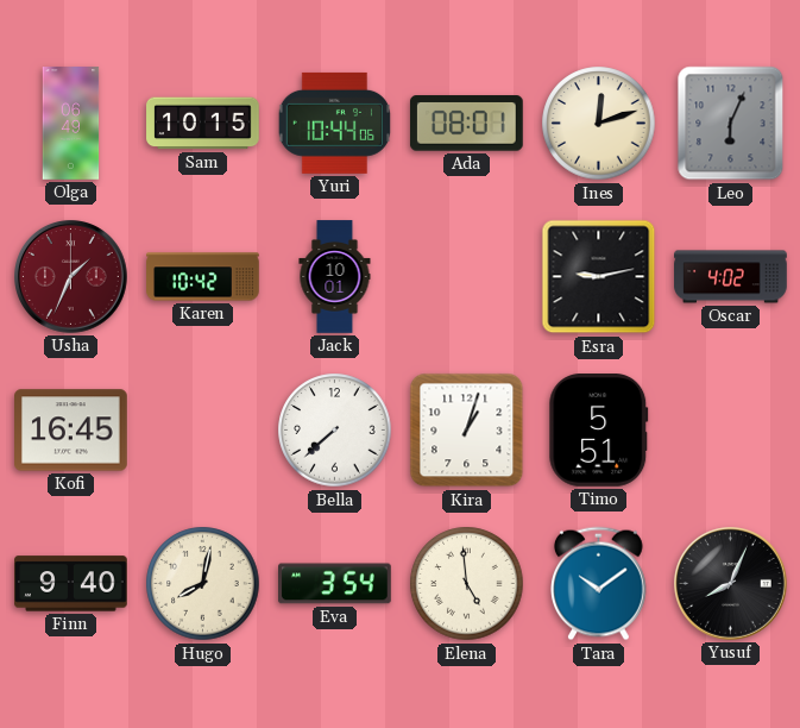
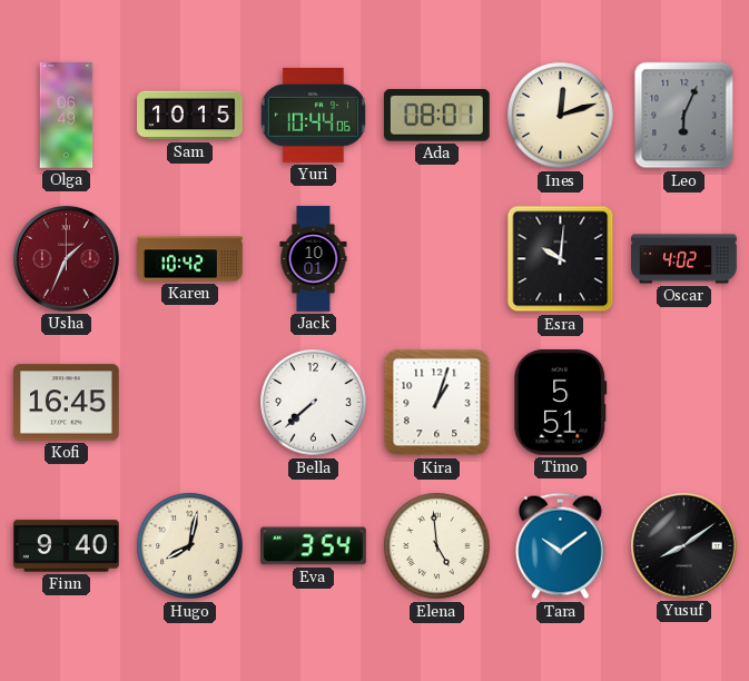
Esra: 9:13 -> 10:01 (561, 259)
Yusuf: 8:04 -> 8:09 (684, 546)
